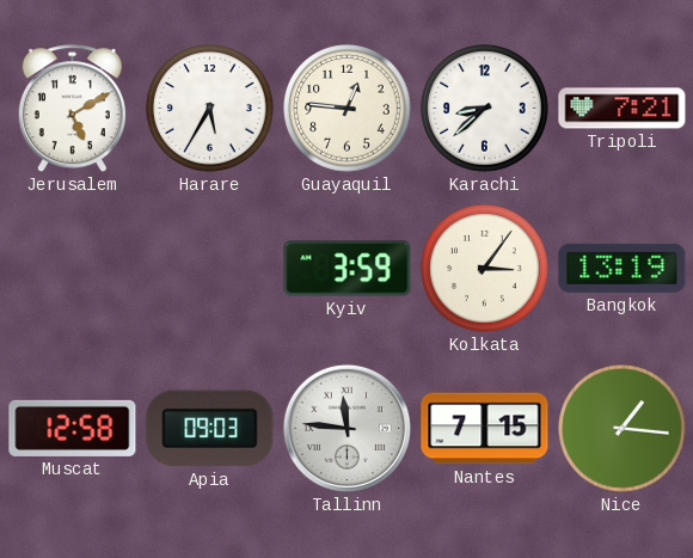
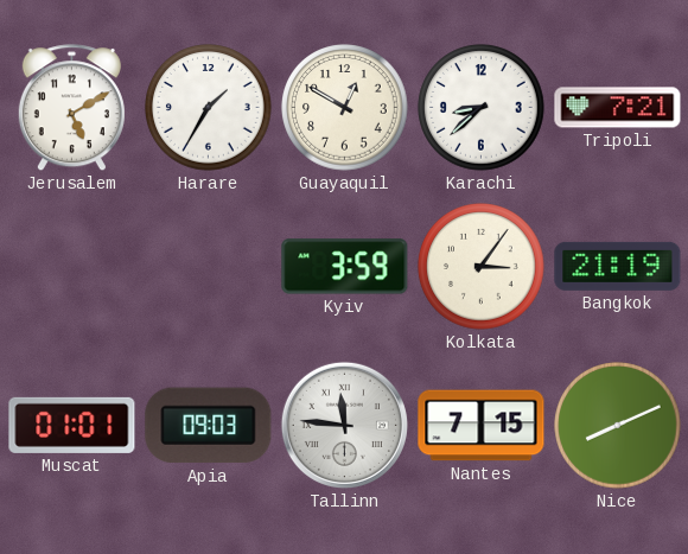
Harare: 5:35 -> 1:35 (209, 108)
Guayaquil: 12:46 -> 12:50 (345, 108)
Bangkok: 13:19 -> 21:19 (618, 266)
Muscat: 12:58 -> 01:01 (72, 425)
Nice: 1:16 -> 8:11 (618, 426)
